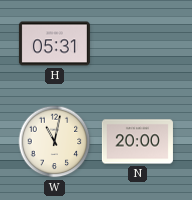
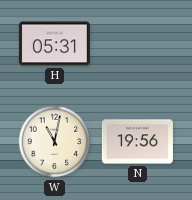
N: 20:00 -> 19:56 (137, 142)
